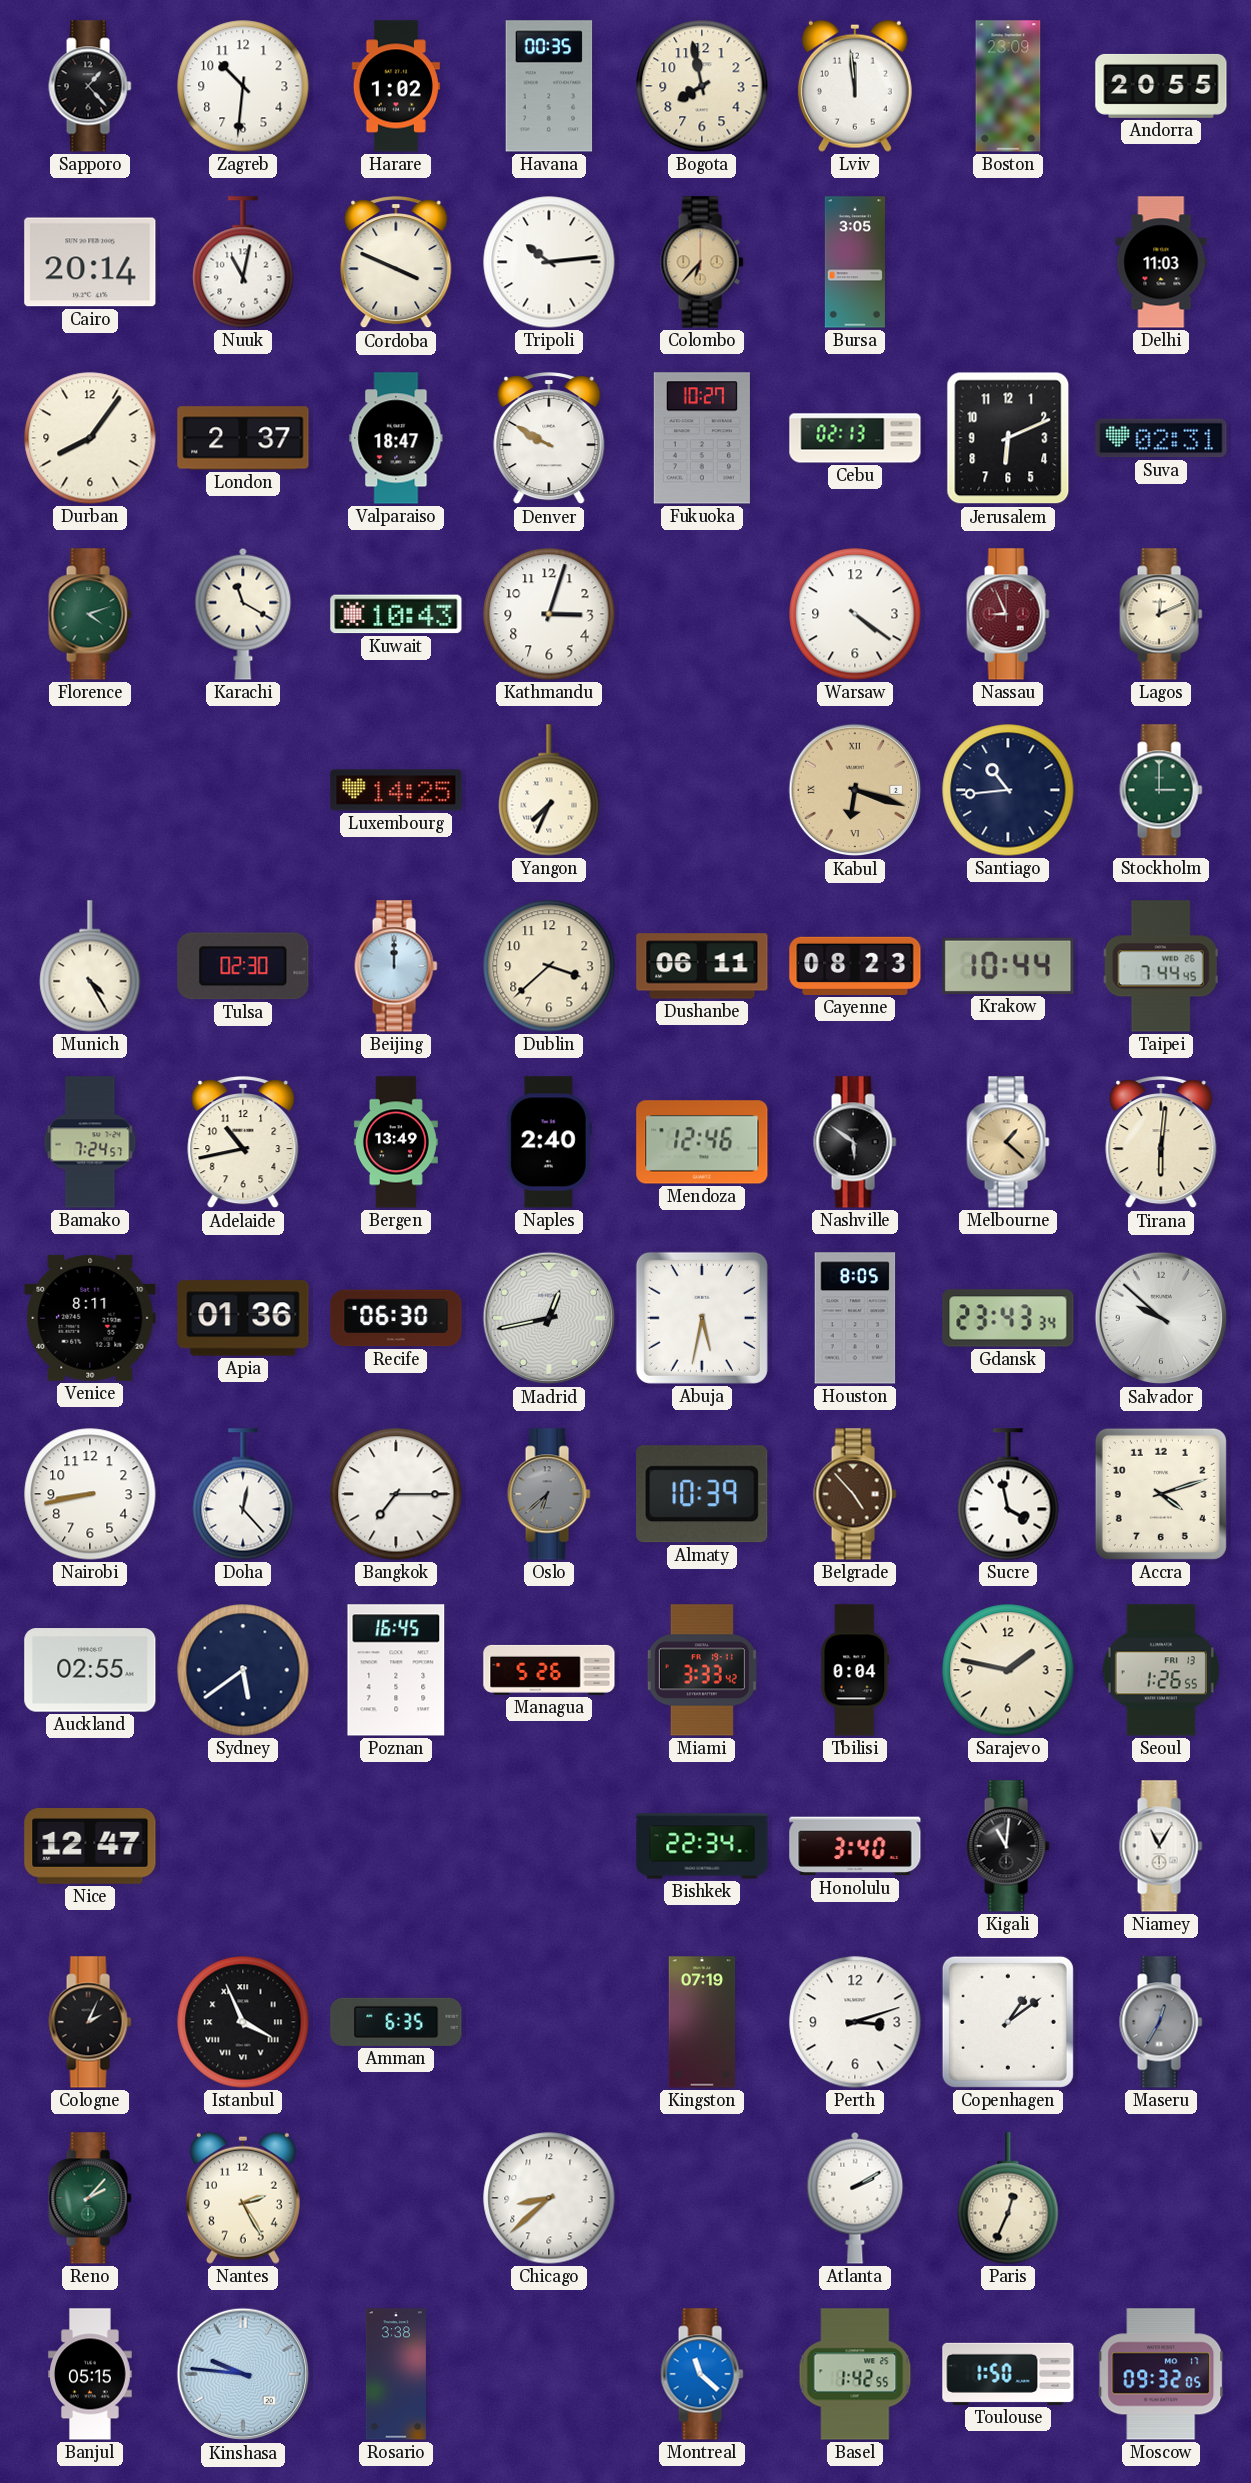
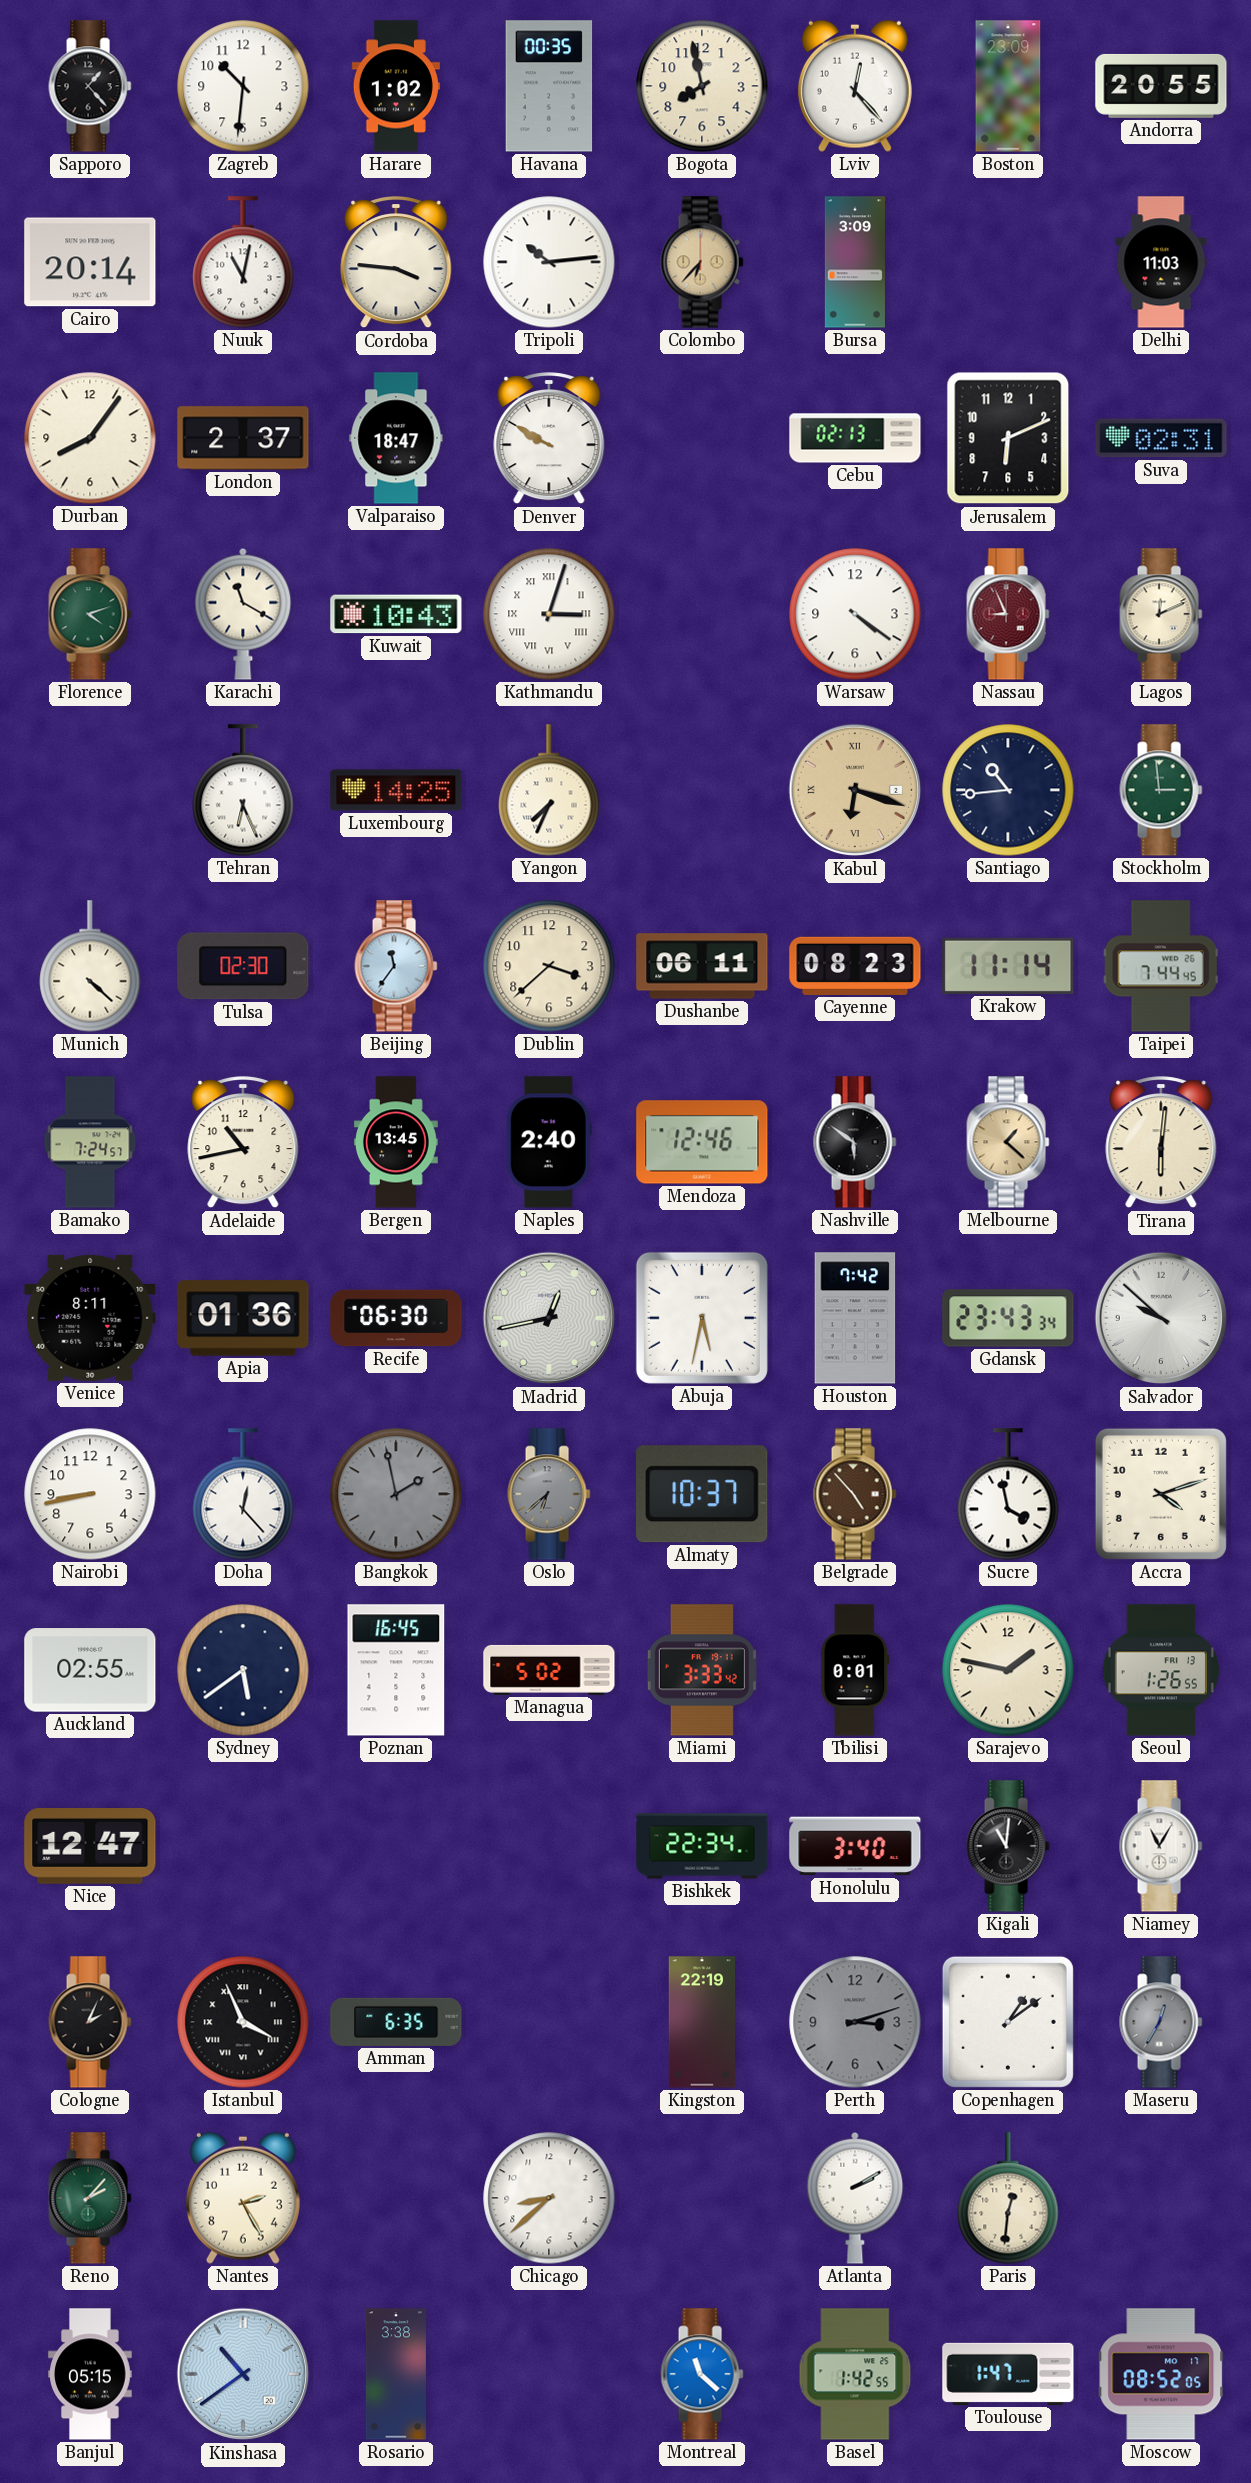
Lviv: 11:59 -> 12:23 (855, 86)
Cordoba: 3:49 -> 3:46 (396, 263)
Bursa: 3:05 -> 3:09 (855, 262)
Fukuoka: 10:27 -> none (702, 438)
Kathmandu numerals: Arabic -> Roman (549, 614)
Tehran: none -> 6:26 (243, 790)
Stockholm: 3:00 -> 2:59 (1161, 790)
Munich: 4:25 -> 4:22 (90, 966)
Beijing: 12:00 -> 11:36 (396, 966)
Krakow: 10:44 -> 11:14 (1008, 966)
Bergen: 13:49 -> 13:45 (396, 1142)
Houston: 8:05 -> 7:42 (855, 1318)
Bangkok: 7:15 -> 1:58 (396, 1494)
Bangkok dial: white -> grey (396, 1494)
Almaty: 10:39 -> 10:37 (702, 1494)
Managua: 5:26 -> 5:02 (549, 1670)
Tbilisi: 0:04 -> 0:01 (855, 1670)
Kingston: 07:19 -> 22:19 (702, 2022)
Perth dial: white -> grey (855, 2022)
Paris: 12:34 -> 12:31 (1008, 2198)
Kinshasa: 9:46 -> 10:39 (243, 2374)
Toulouse: 1:50 -> 1:47 (1008, 2374)
Moscow: 09:32 -> 08:52 (1161, 2374)
